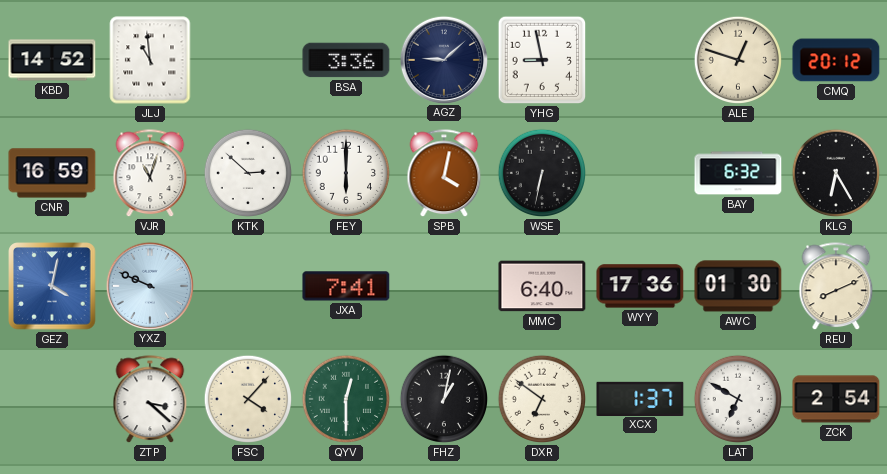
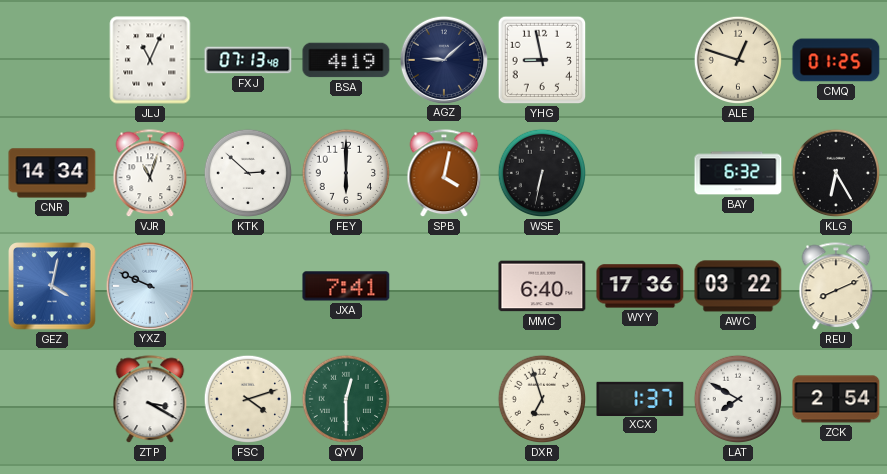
KBD: 14:52 -> none (52, 60)
JLJ: 10:59 -> 11:04 (150, 60)
FXJ: none -> 07:13 (248, 60)
BSA: 3:36 -> 4:19 (346, 60)
CMQ: 20:12 -> 01:25 (836, 60)
CNR: 16:59 -> 14:34 (52, 173)
AWC: 01:30 -> 03:22 (738, 286)
ZTP: 3:22 -> 3:20 (150, 400)
FSC: 4:07 -> 4:12 (248, 399)
FHZ: 1:02 -> none (444, 399)
DXR: 6:51 -> 6:57 (542, 399)
LAT: 6:50 -> 7:50 (738, 399)
